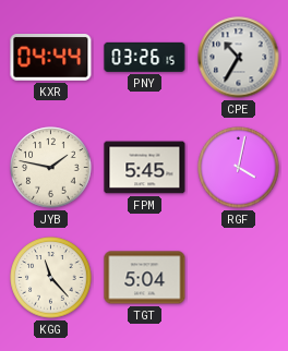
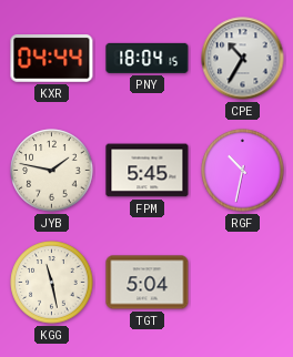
PNY: 03:26 -> 18:04 (148, 58)
RGF: 4:02 -> 10:32 (243, 171)
KGG: 11:23 -> 11:28 (52, 283)
